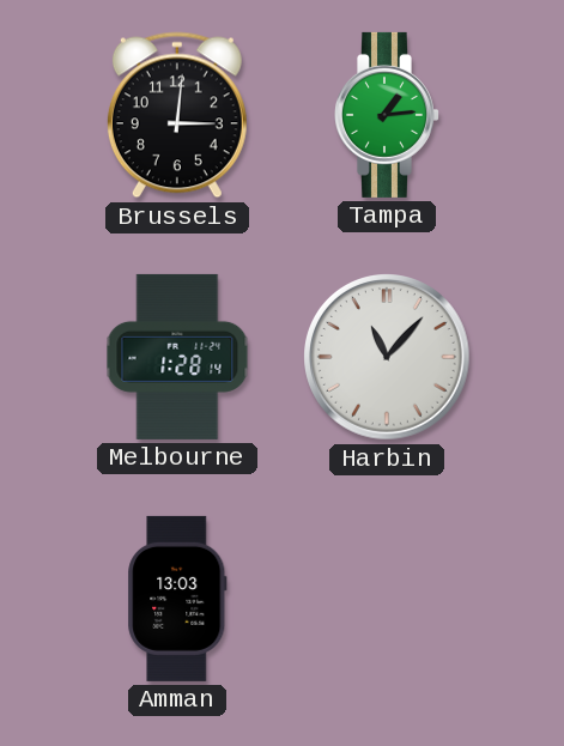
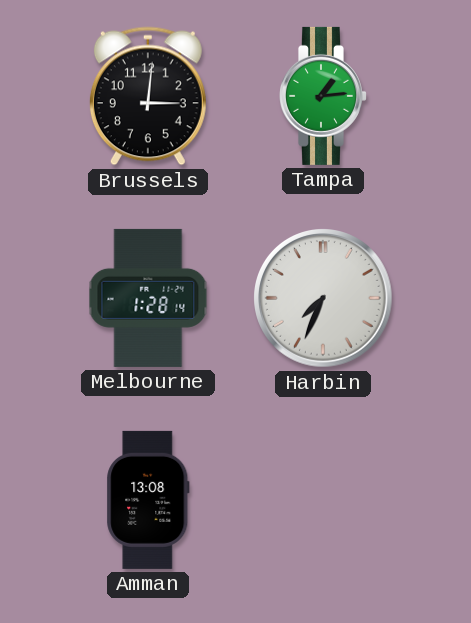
Harbin: 11:07 -> 7:34 (324, 299)
Amman: 13:03 -> 13:08 (148, 500)
